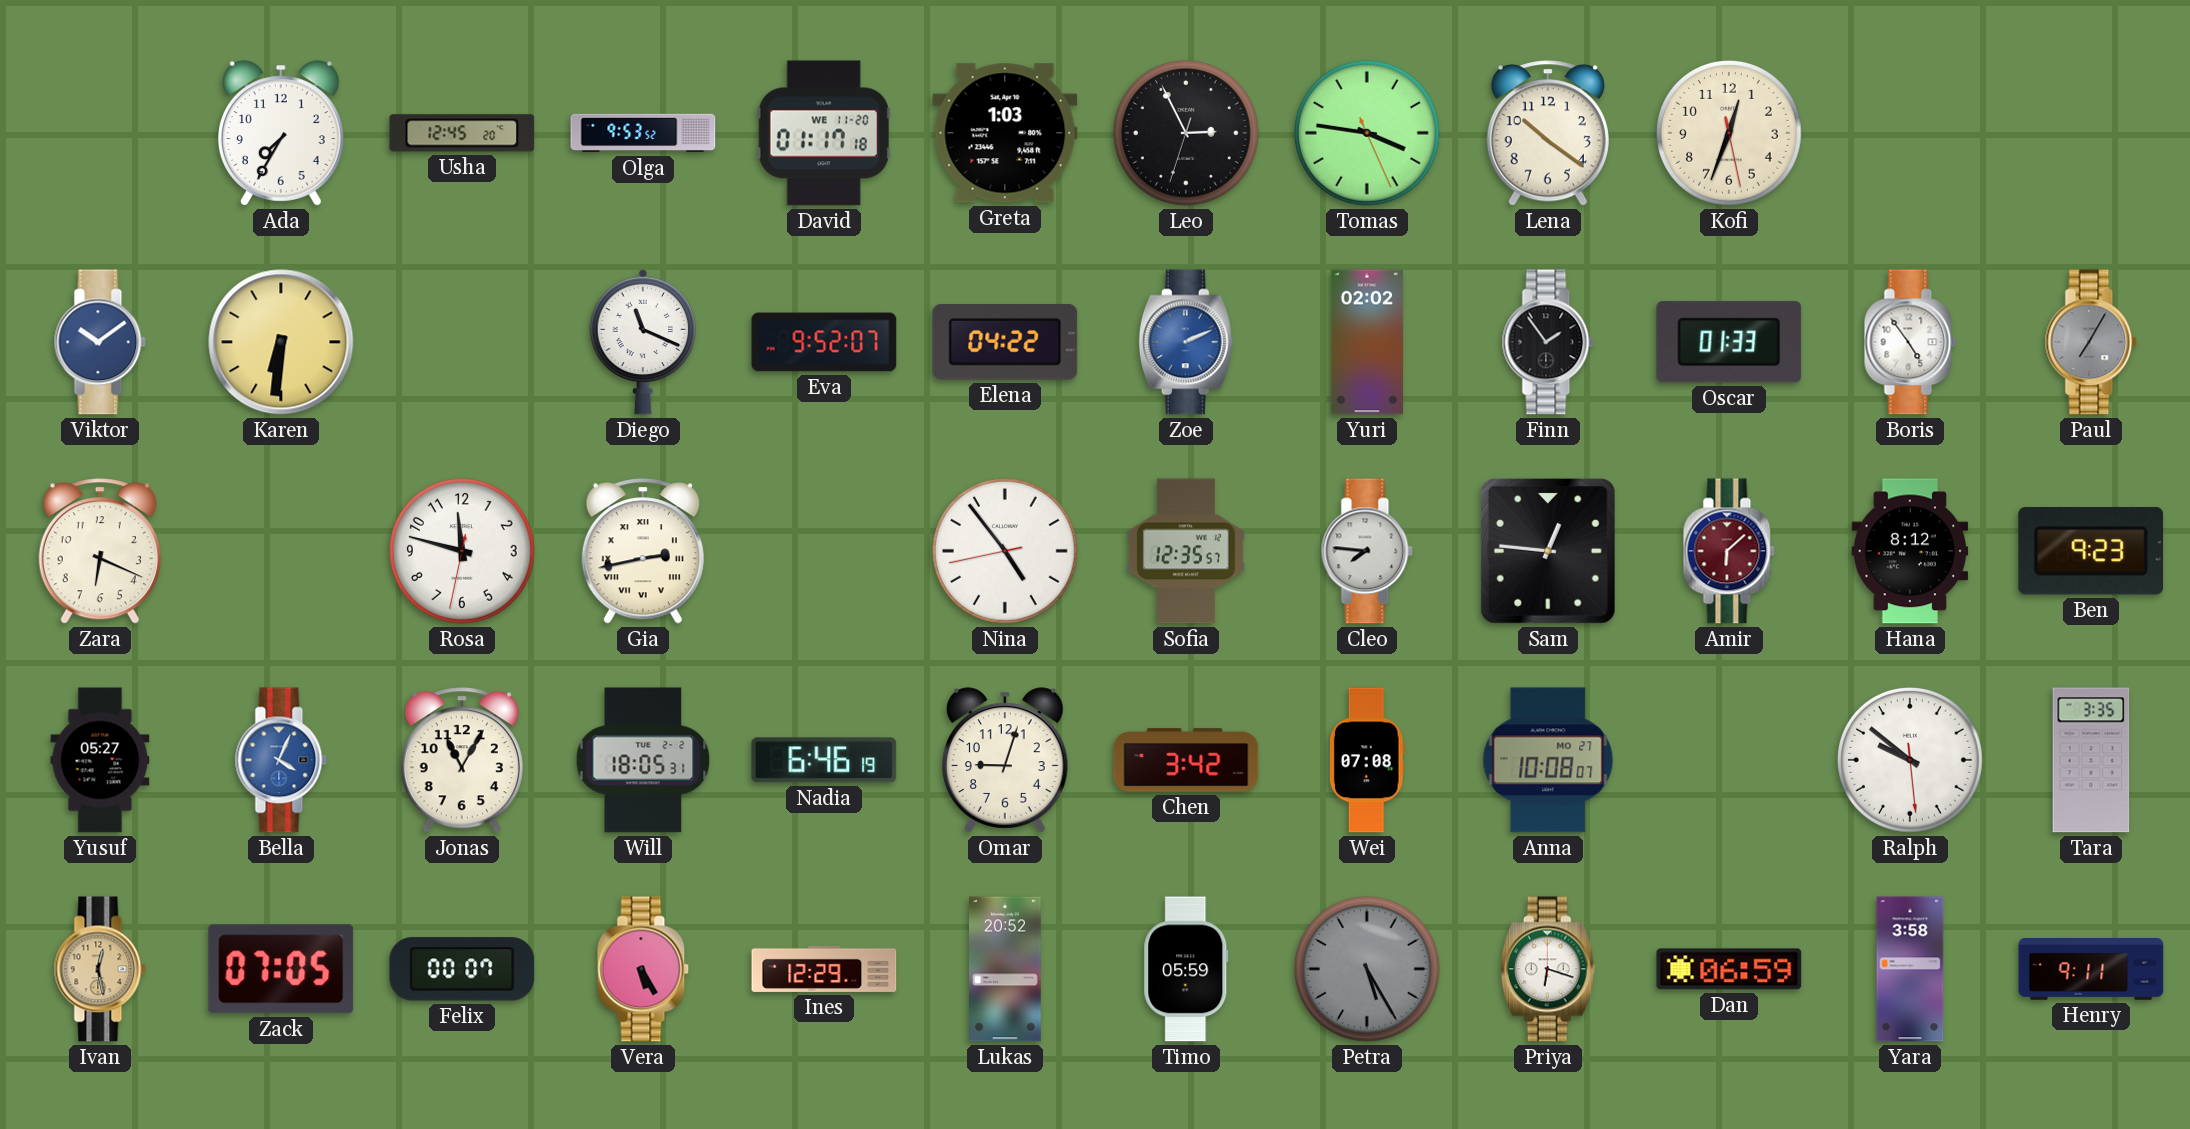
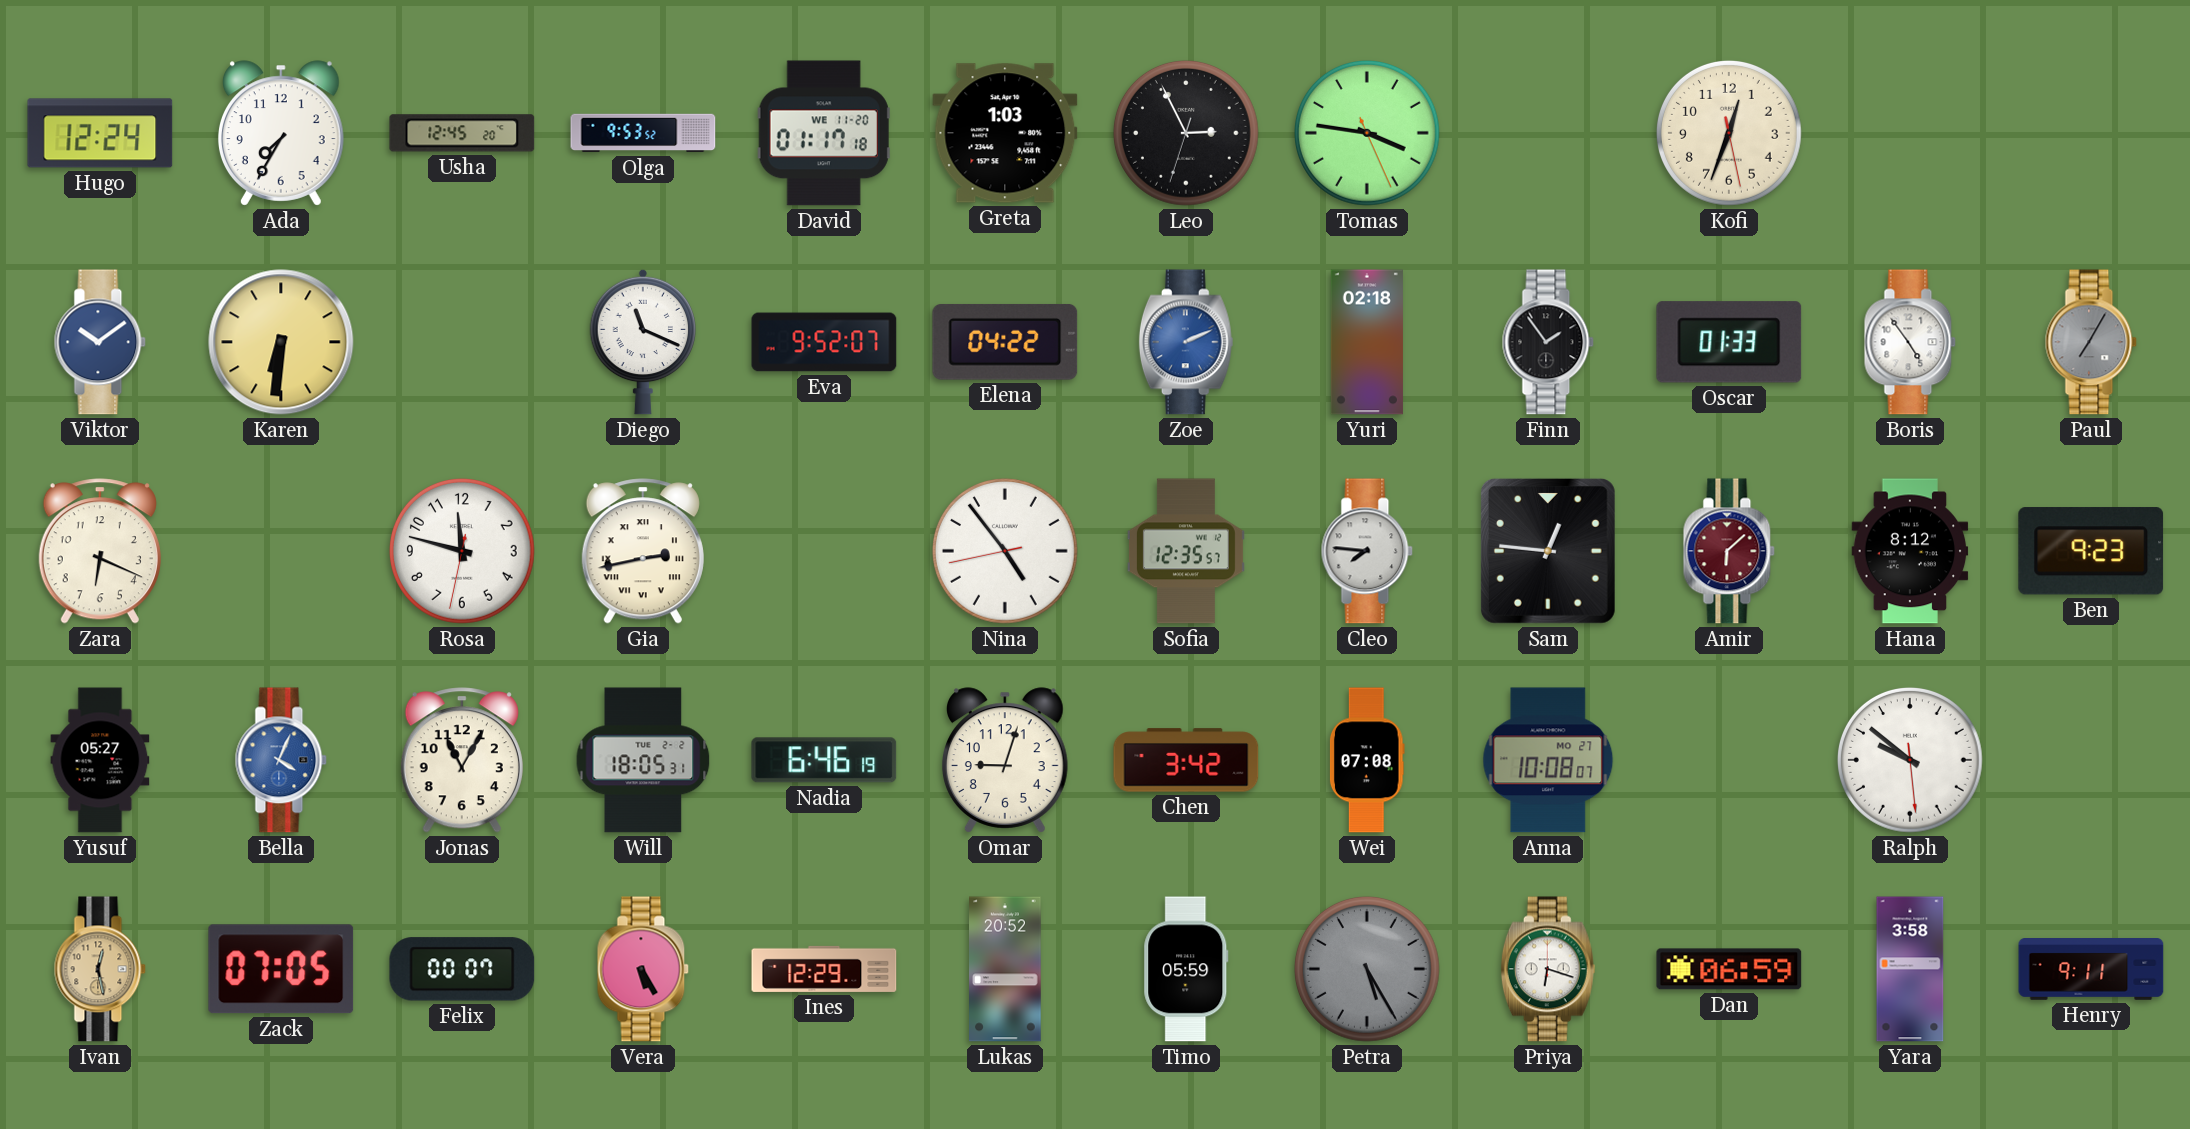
Hugo: none -> 12:24 (100, 133)
Lena: 10:21 -> none (1548, 133)
Yuri: 02:02 -> 02:18 (1367, 342)
Tara: 3:35 -> none (2091, 760)
